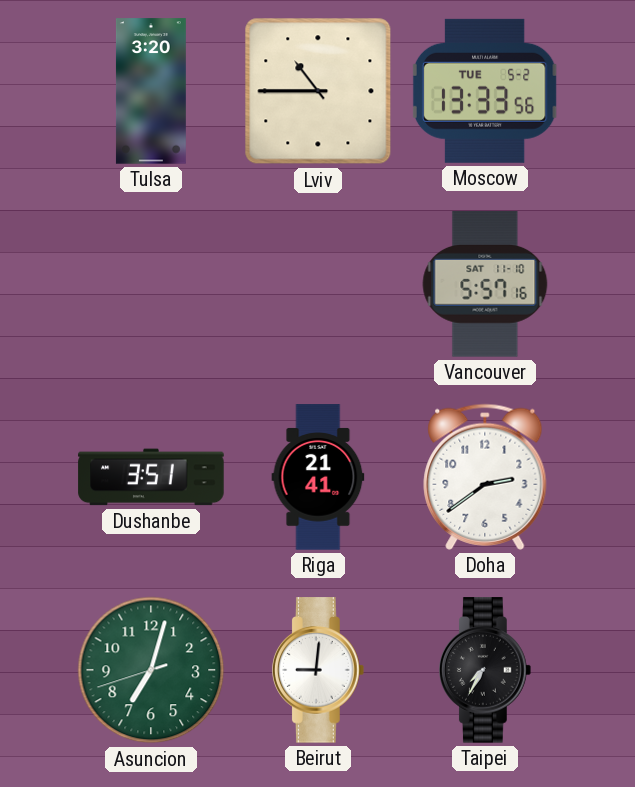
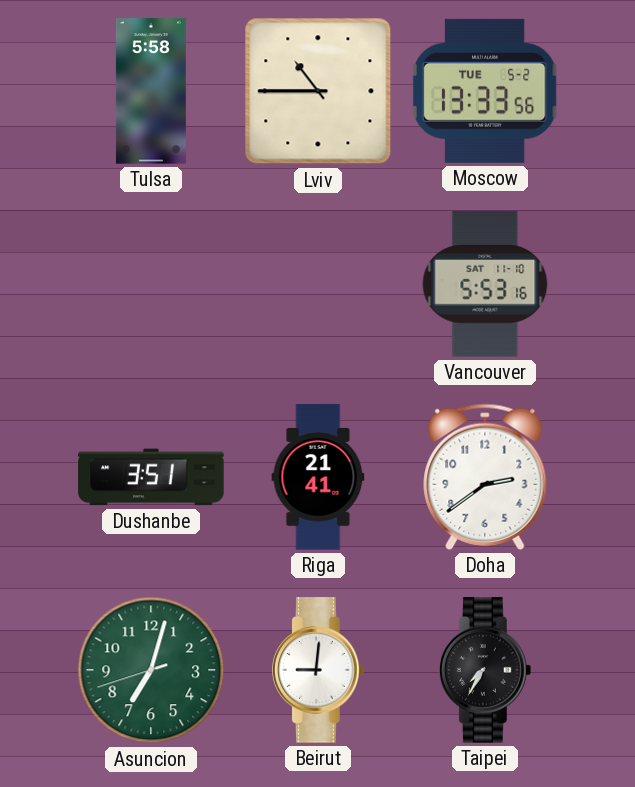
Tulsa: 3:20 -> 5:58 (151, 91)
Vancouver: 5:57 -> 5:53 (485, 284)
